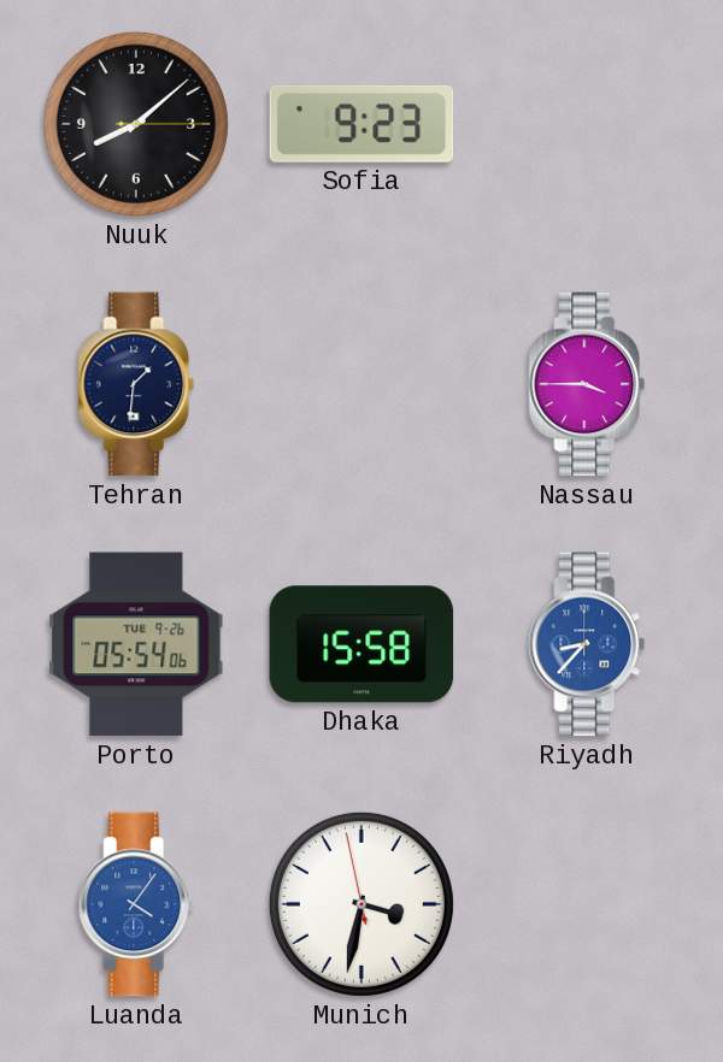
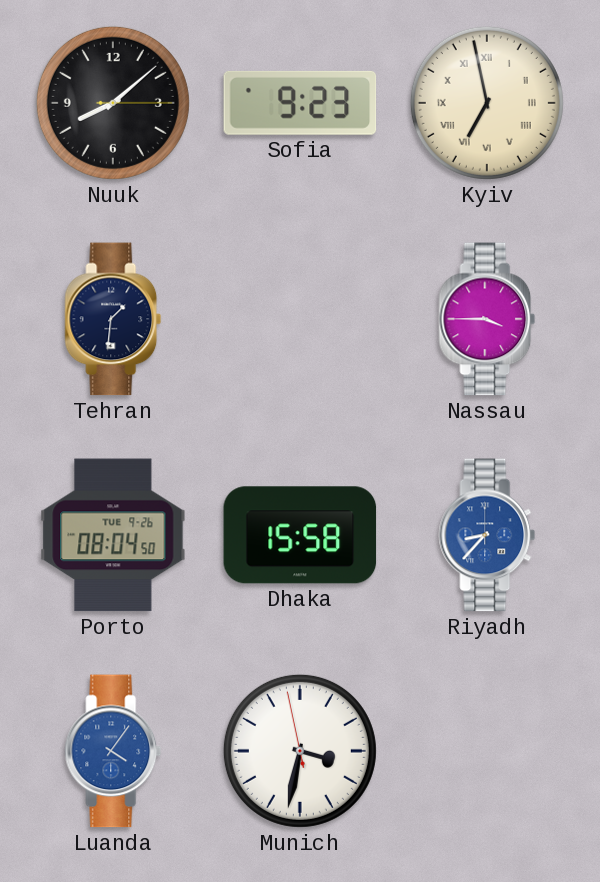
Kyiv: none -> 6:58 (487, 103)
Porto: 05:54 -> 08:04 (113, 535)
